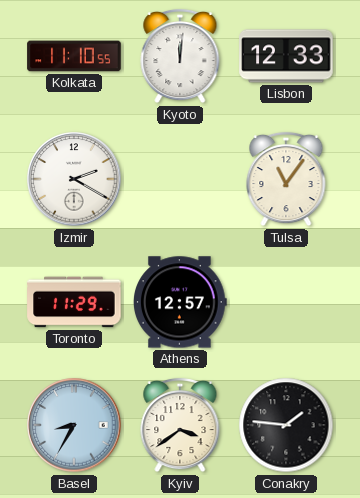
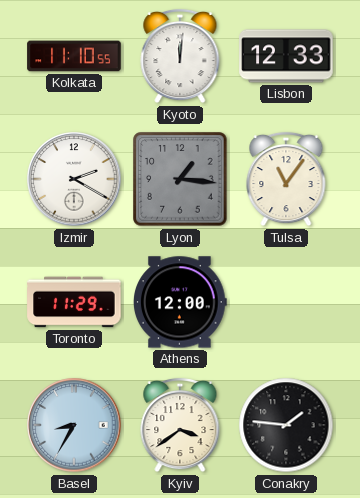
Lyon: none -> 1:16 (180, 179)
Athens: 12:57 -> 12:00 (181, 302)
